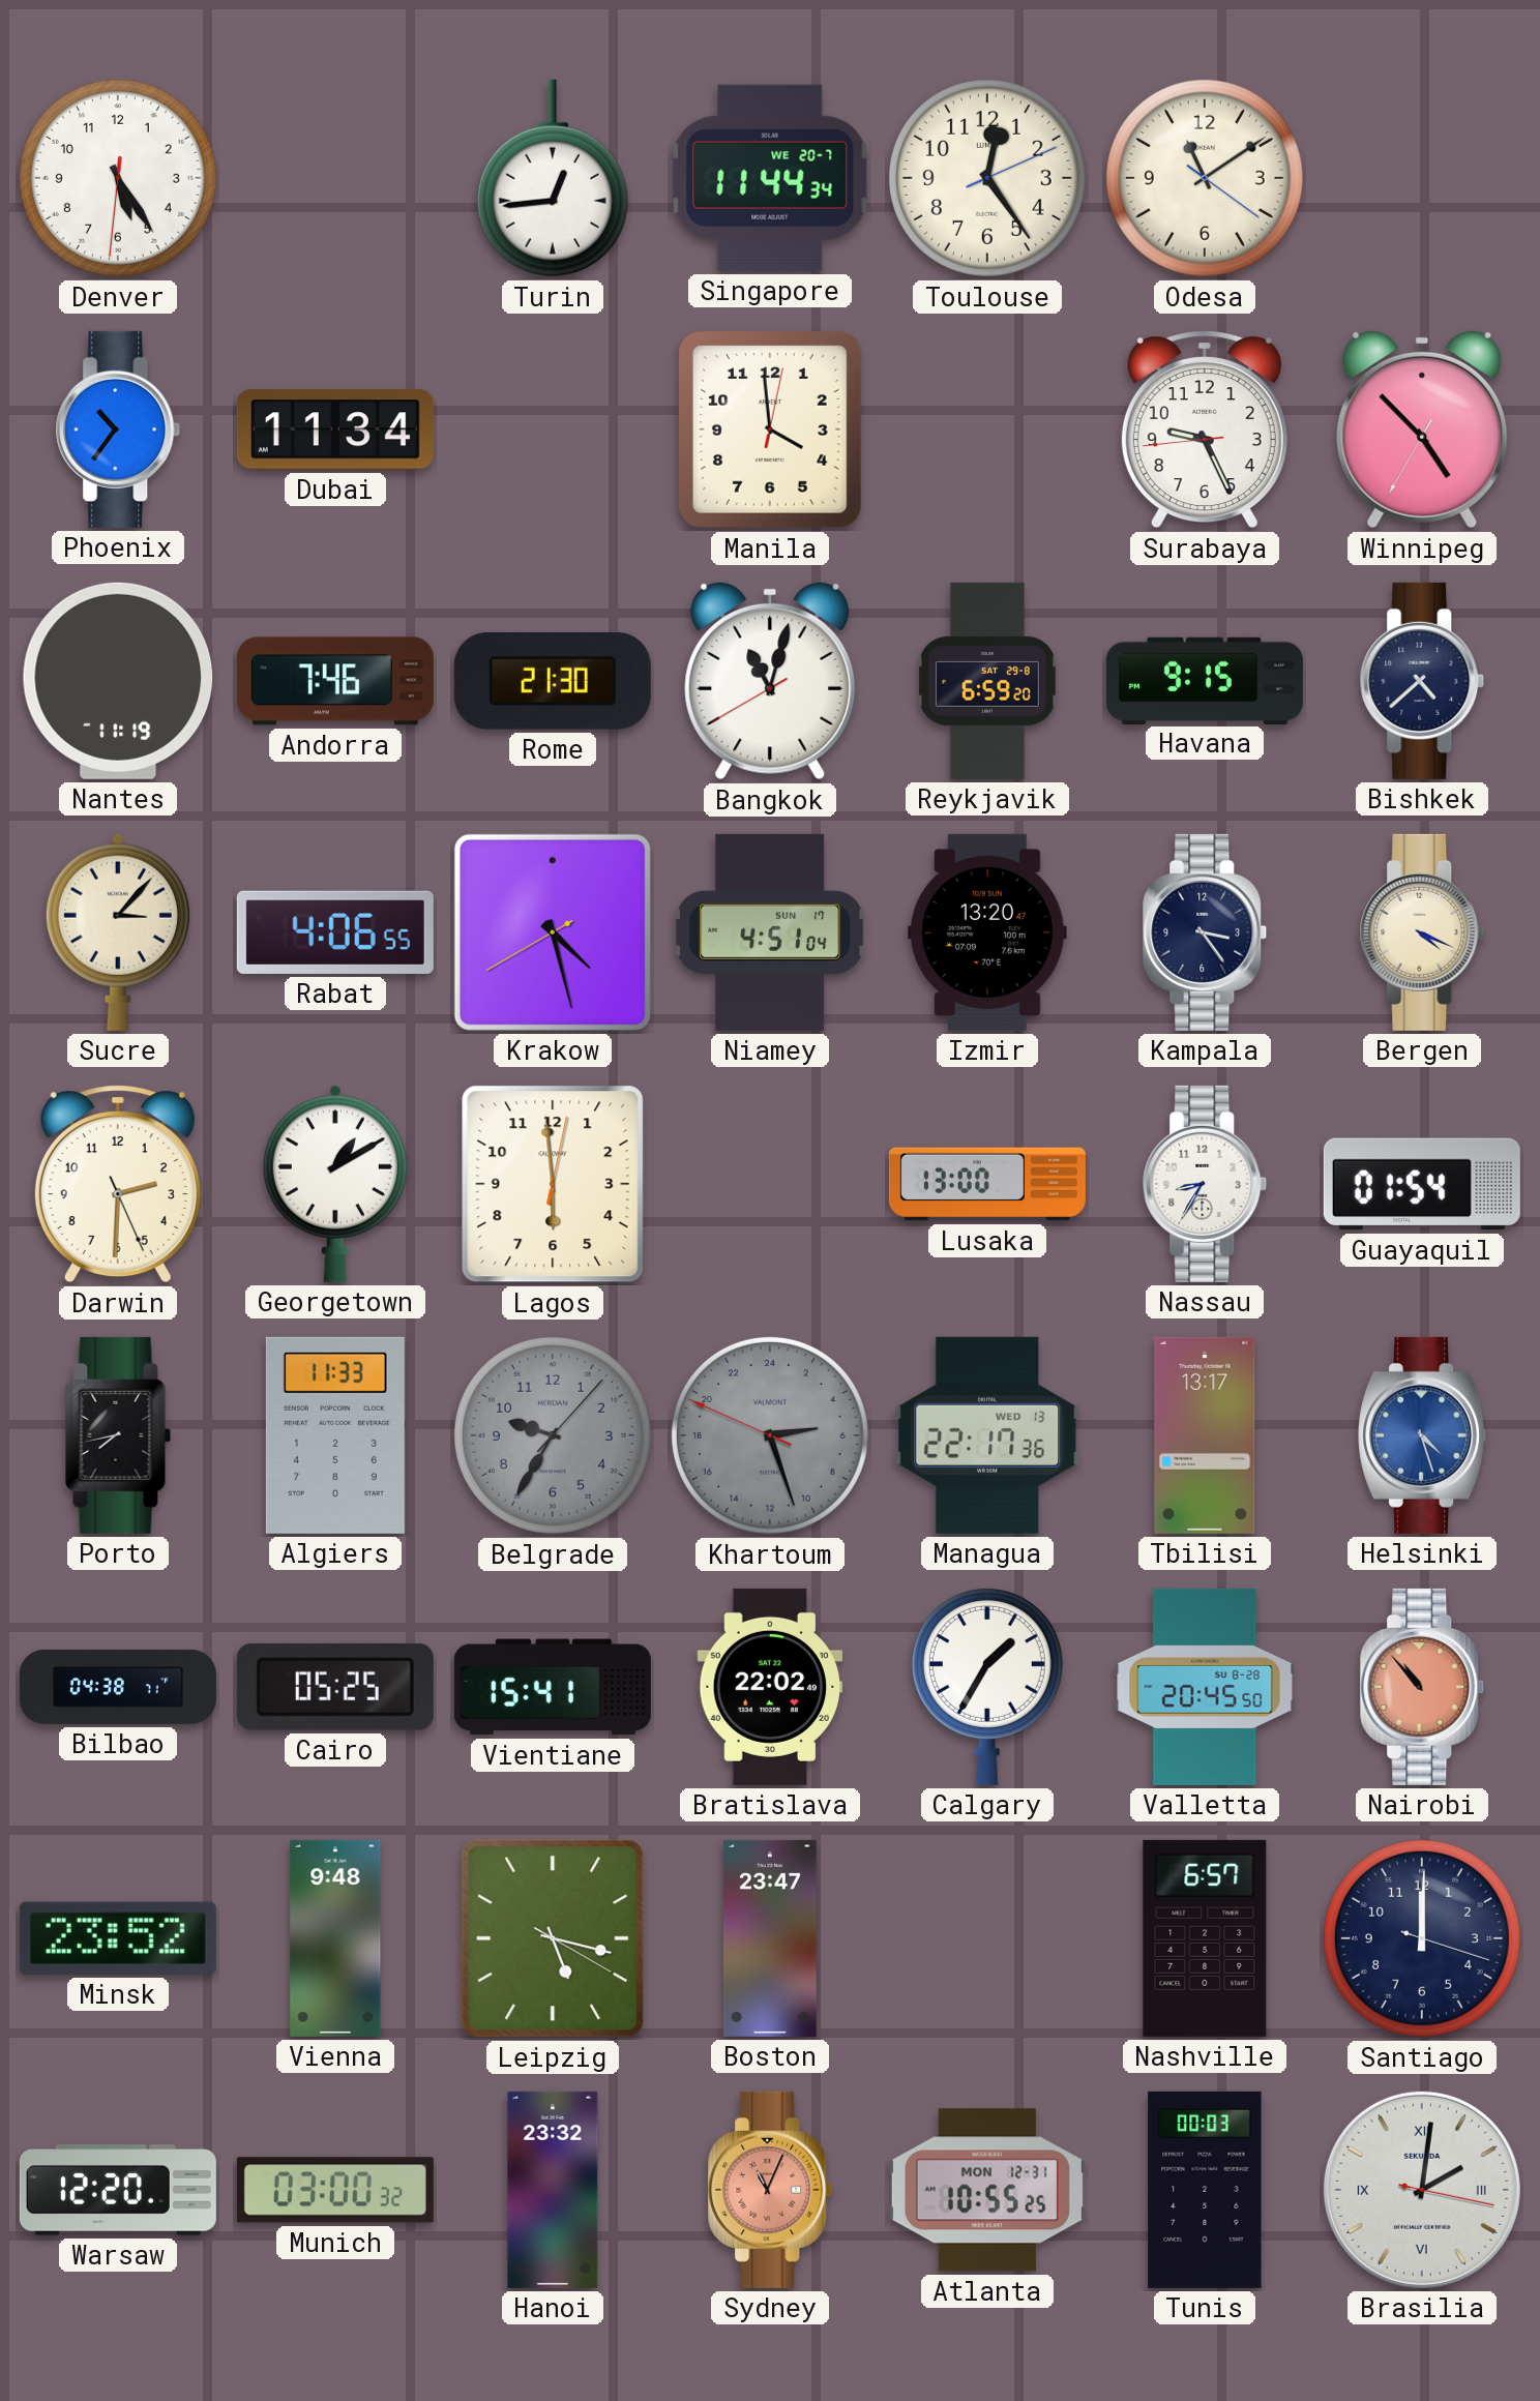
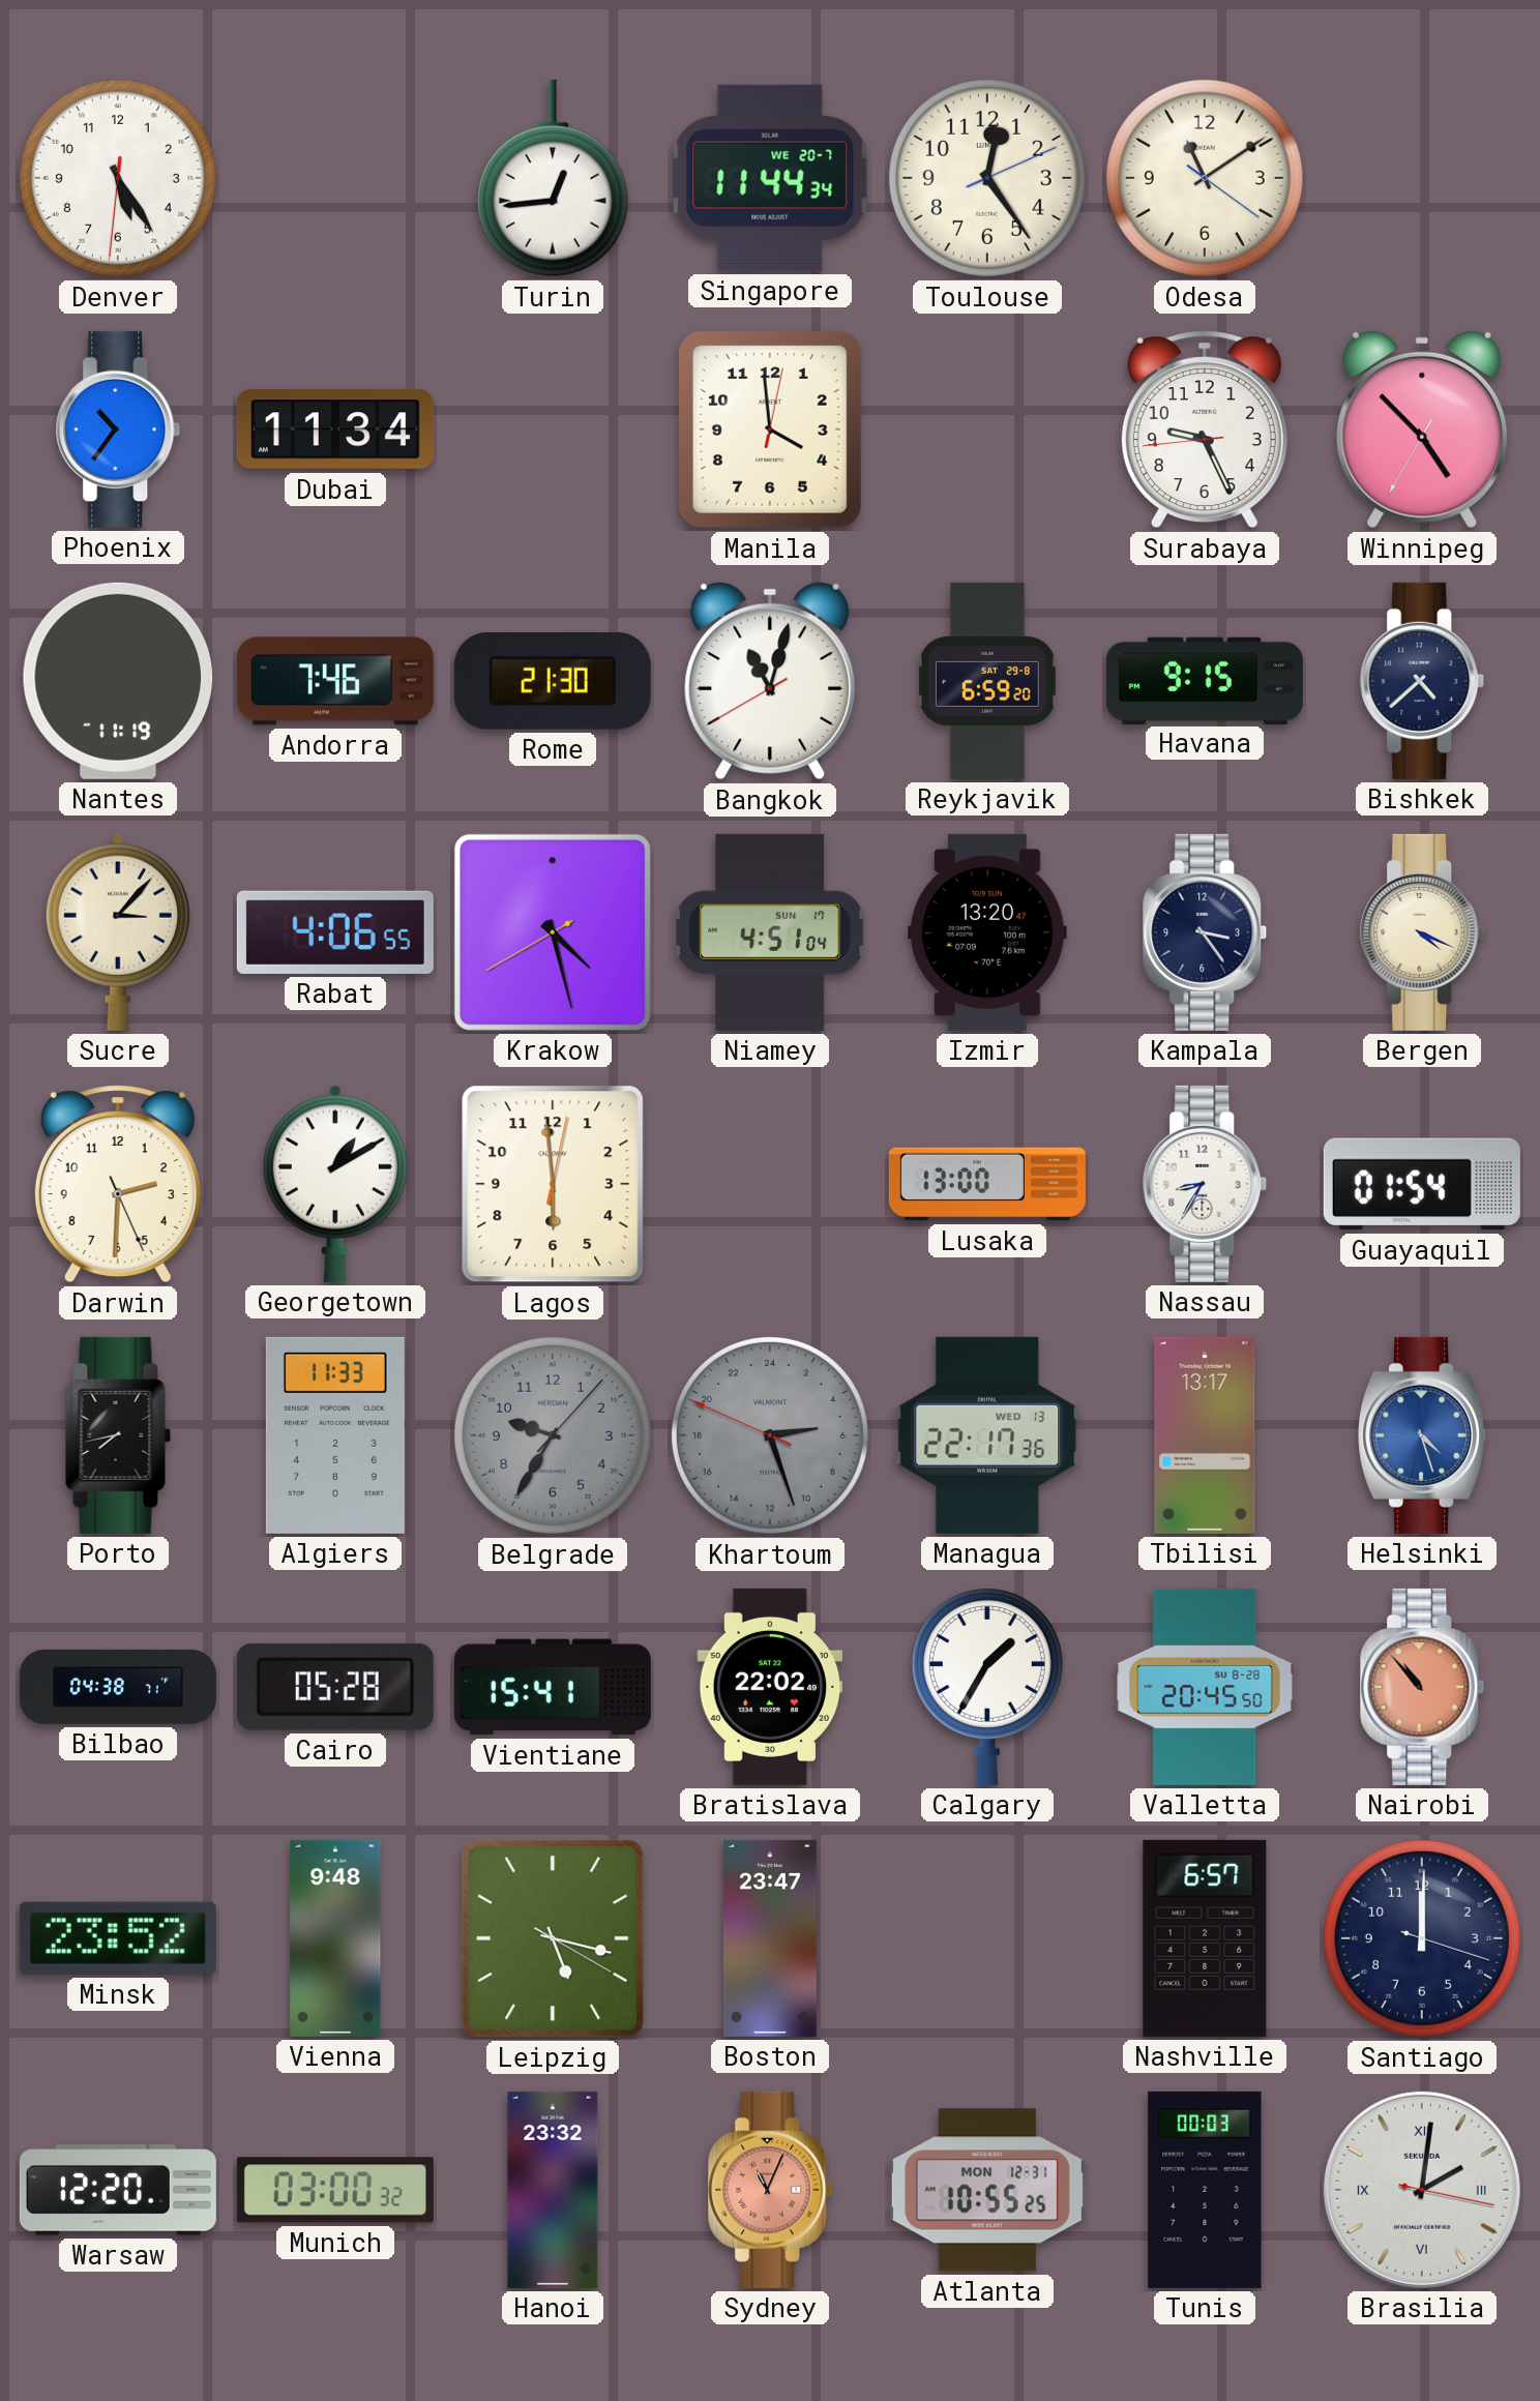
Cairo: 05:25 -> 05:28 (335, 1687)
